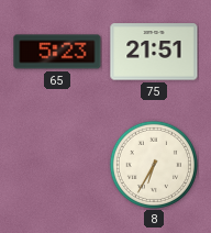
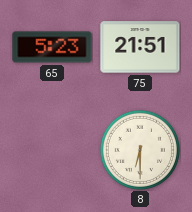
8: 6:35 -> 6:30 (139, 149)
